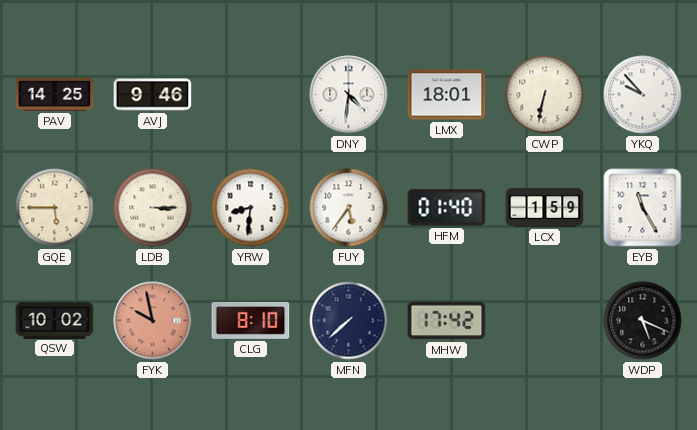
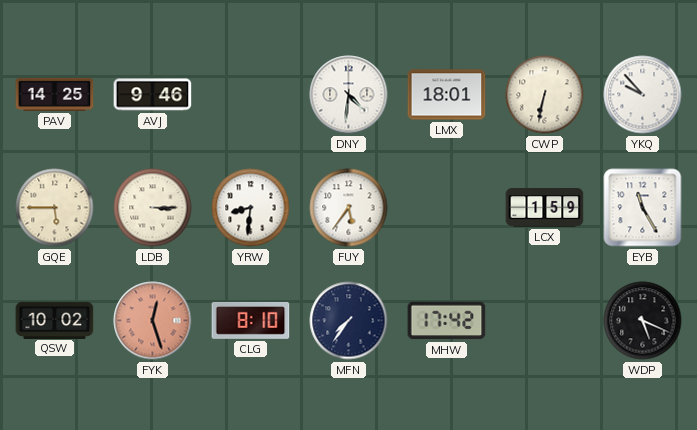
HFM: 01:40 -> none (447, 208)
FYK: 9:58 -> 12:27 (153, 321)
MFN: 7:38 -> 7:36 (349, 321)
